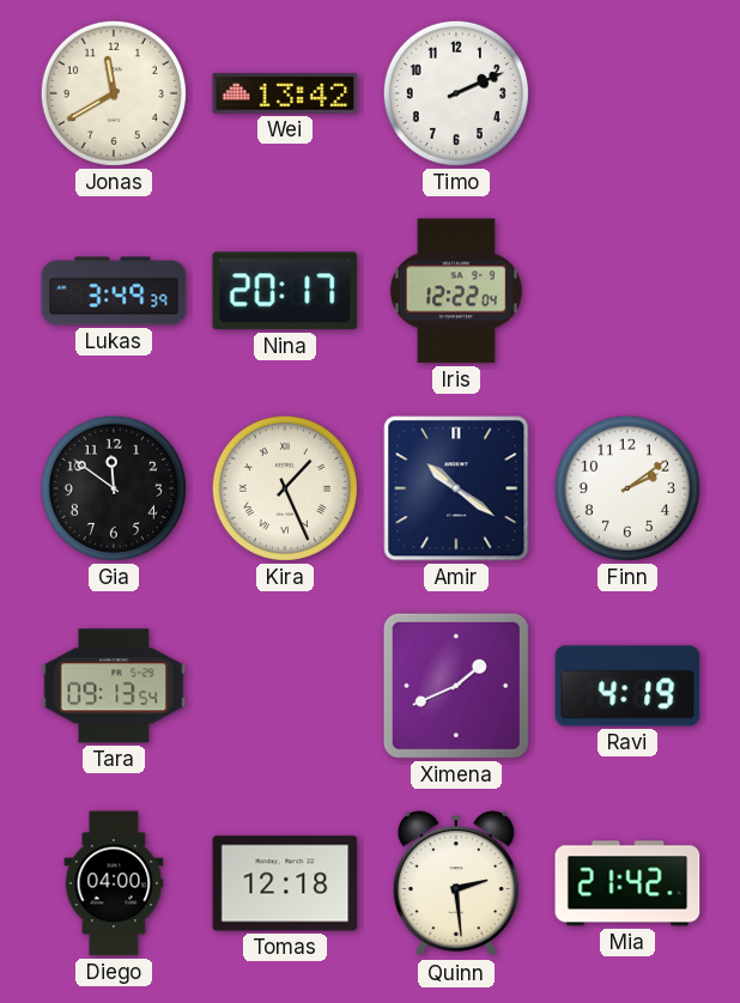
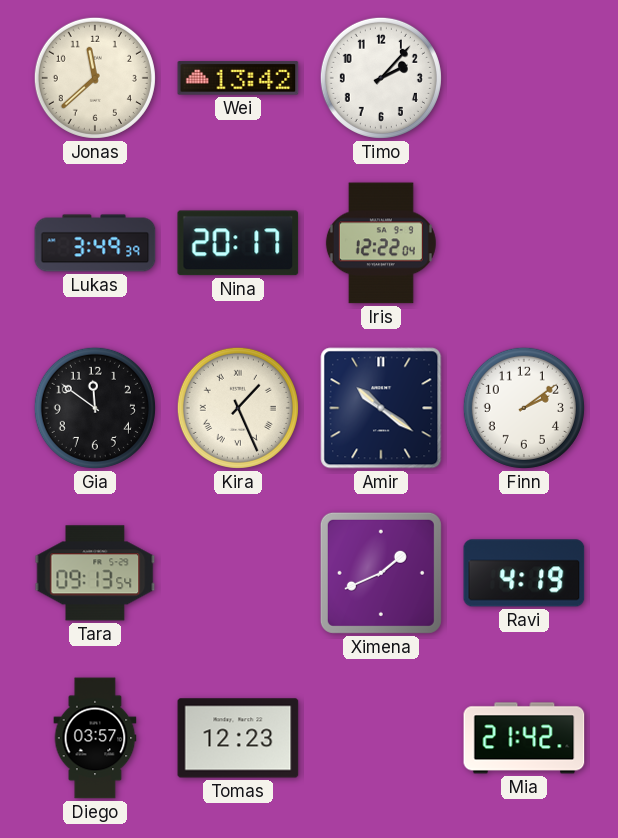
Jonas: 11:40 -> 11:38 (95, 78)
Timo: 2:11 -> 2:07 (381, 78)
Diego: 04:00 -> 03:57 (95, 738)
Tomas: 12:18 -> 12:23 (238, 738)
Quinn: 2:29 -> none (456, 885)
